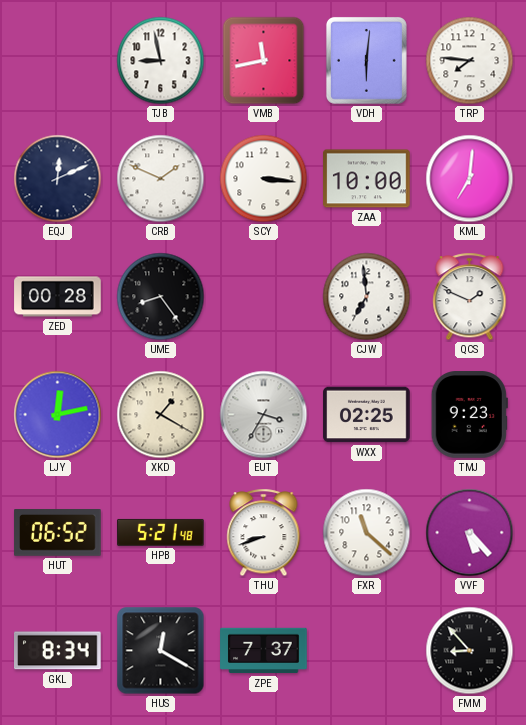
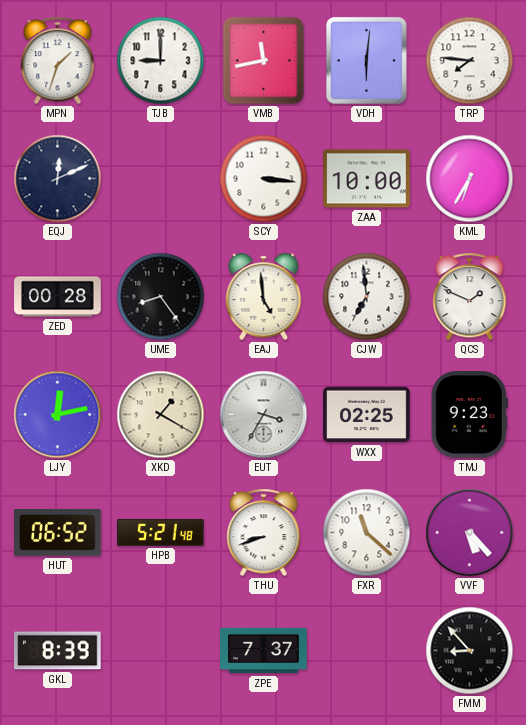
MPN: none -> 1:33 (58, 61)
TJB: 8:58 -> 9:00 (161, 61)
CRB: 1:49 -> none (161, 179)
KML: 7:01 -> 6:35 (470, 179)
EAJ: none -> 4:59 (264, 296)
GKL: 8:34 -> 8:39 (58, 651)
HUS: 12:20 -> none (161, 651)
